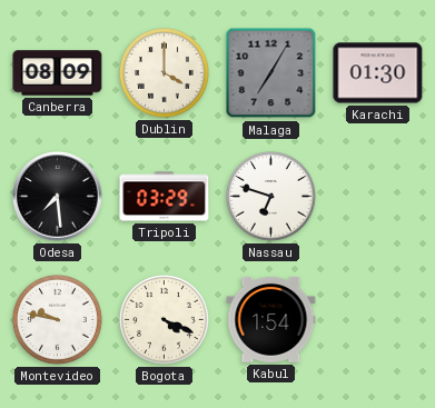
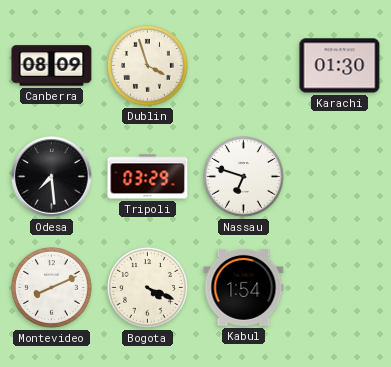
Dublin: 4:00 -> 3:57 (148, 66)
Malaga: 7:05 -> none (271, 73)
Montevideo: 9:47 -> 8:11 (52, 288)
